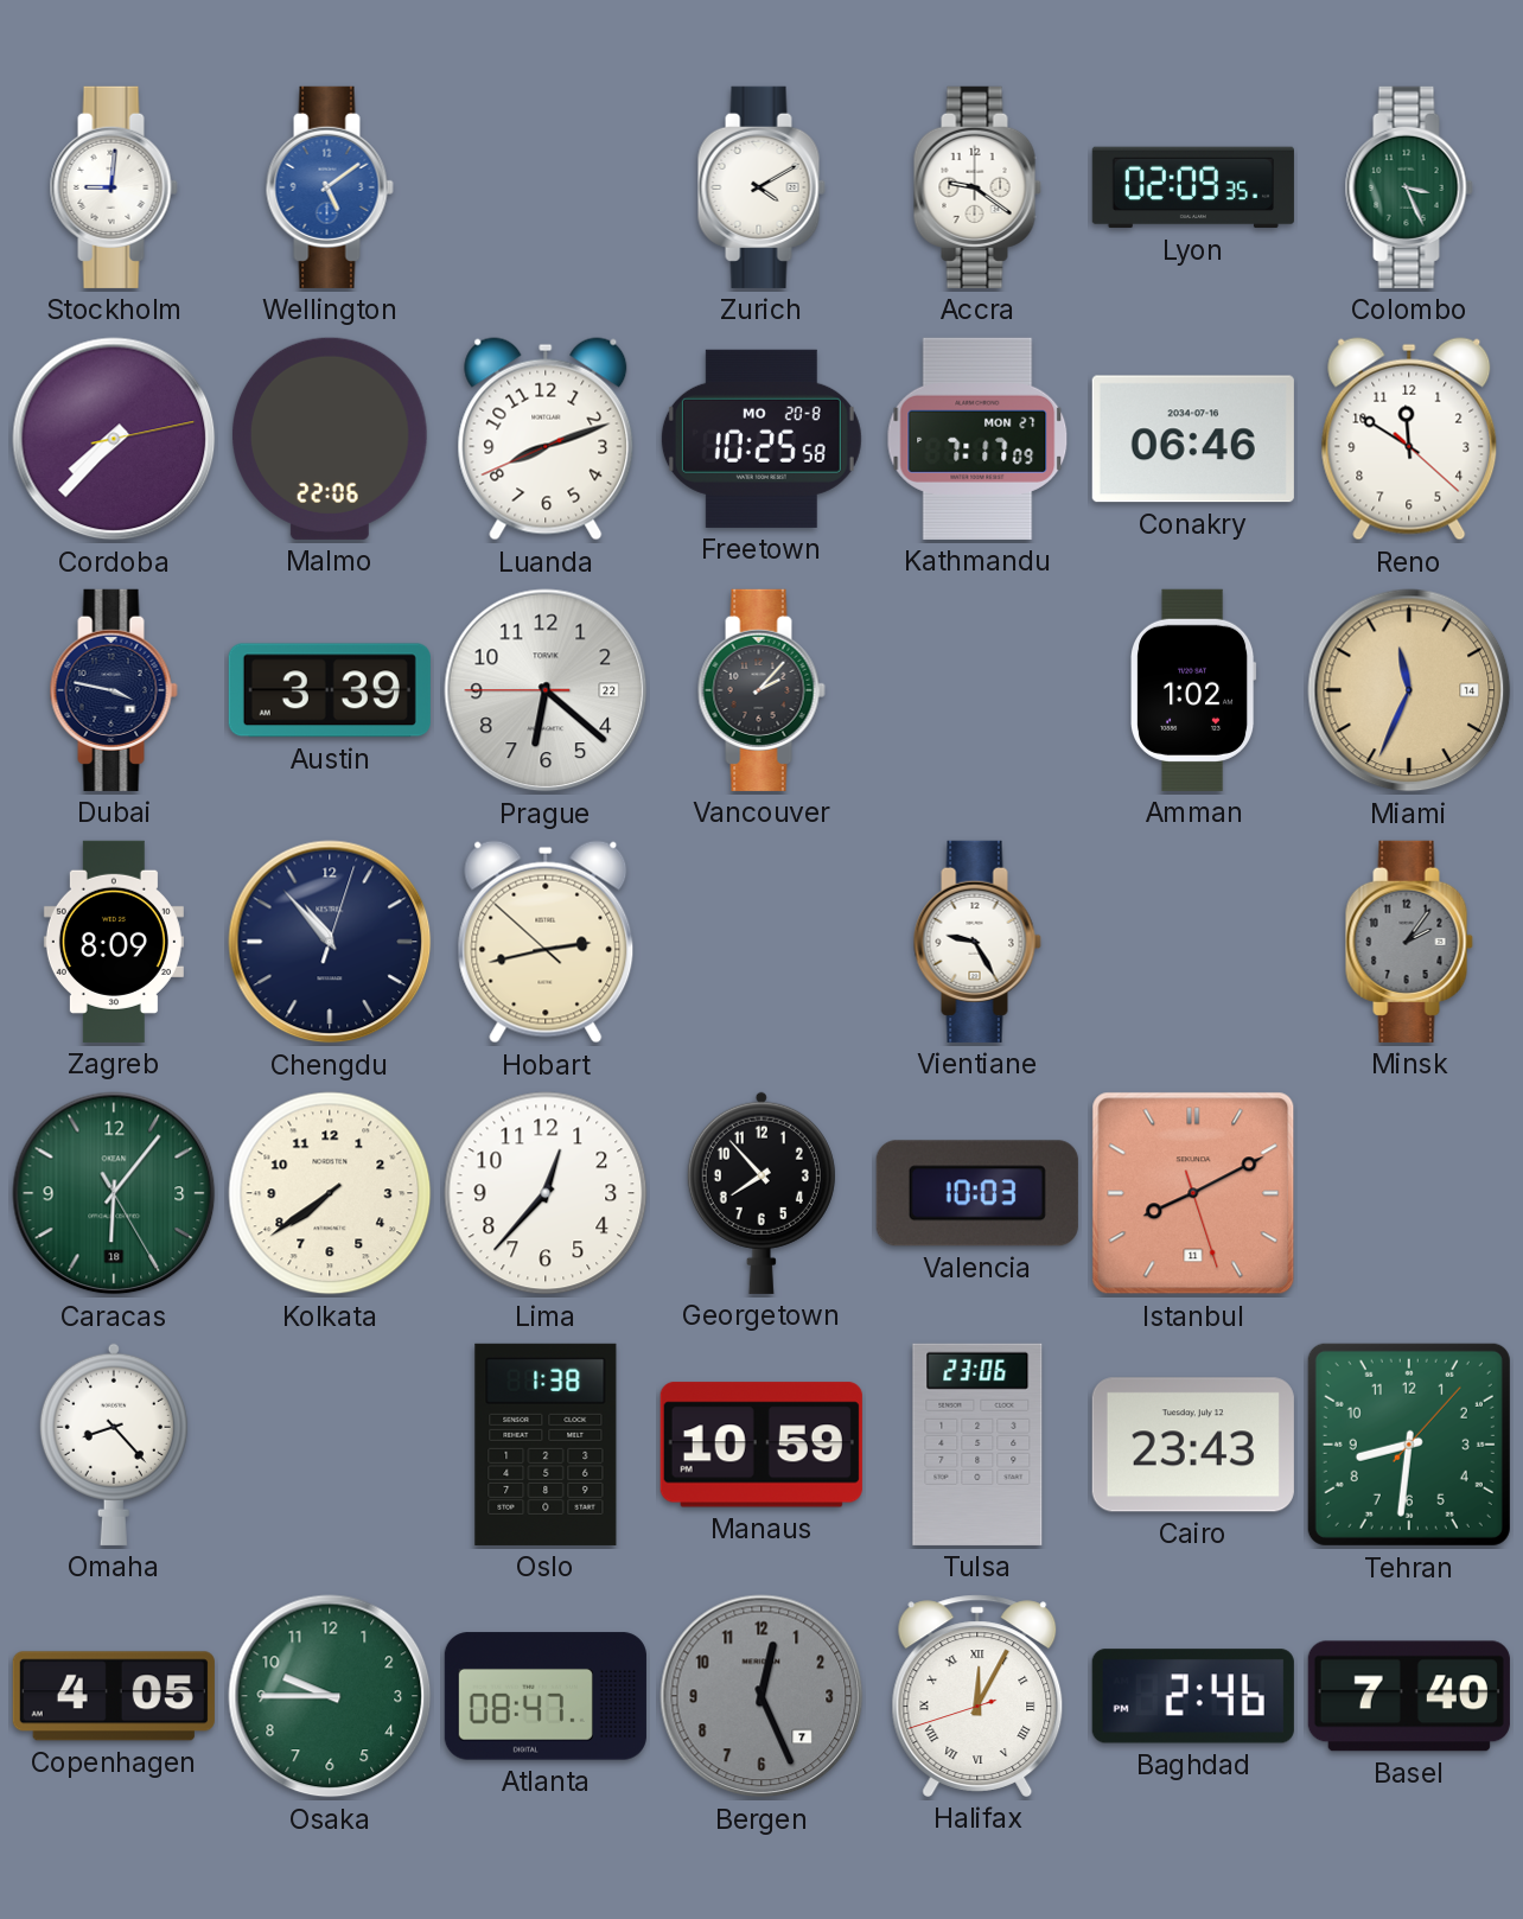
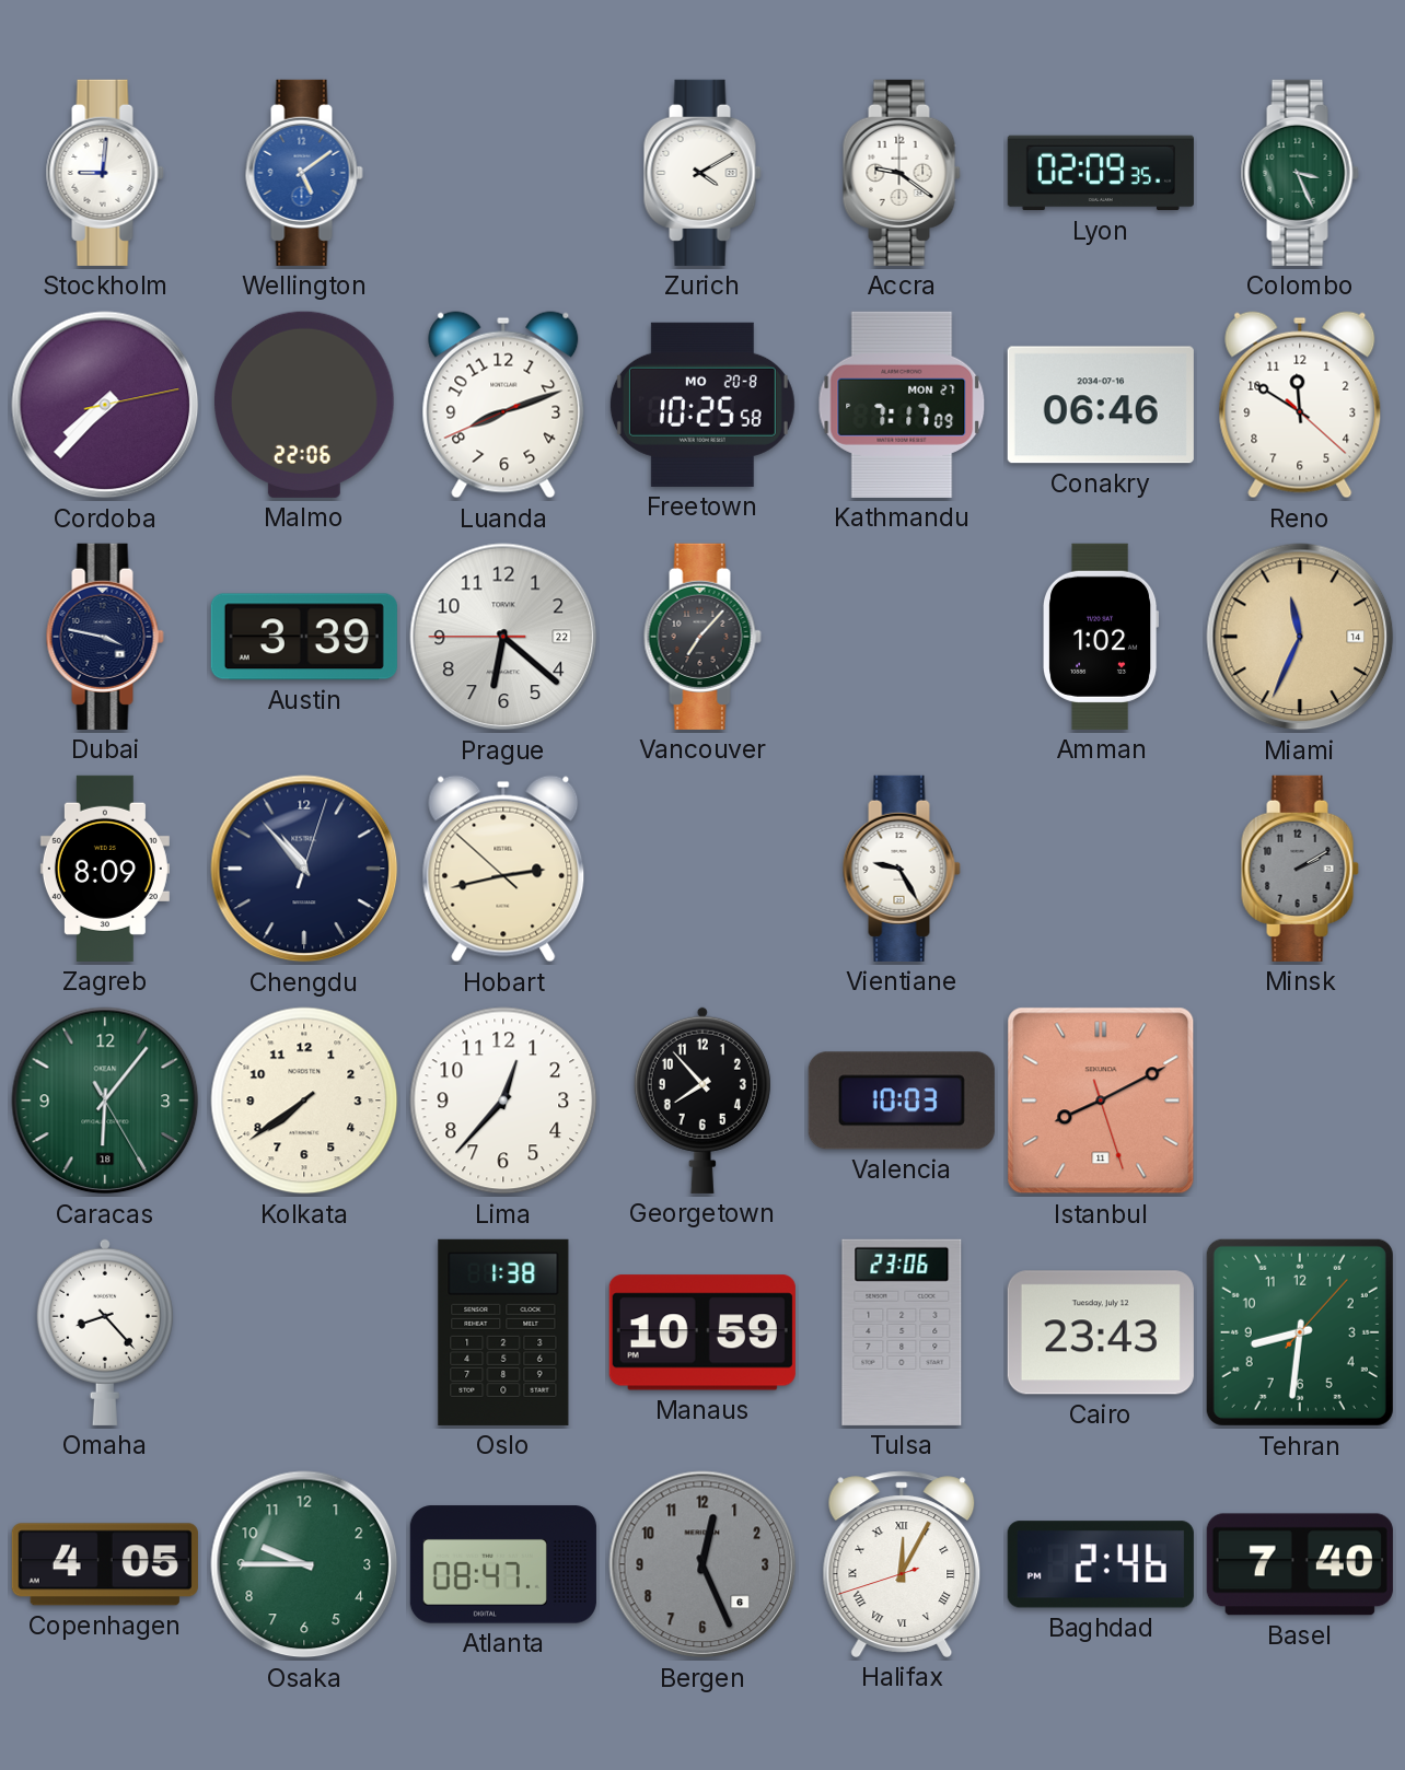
Vancouver: 2:07 -> 7:07 (702, 637)
Minsk: 2:06 -> 2:10 (1300, 869)
Bergen date: 7 -> 6 (702, 1564)
